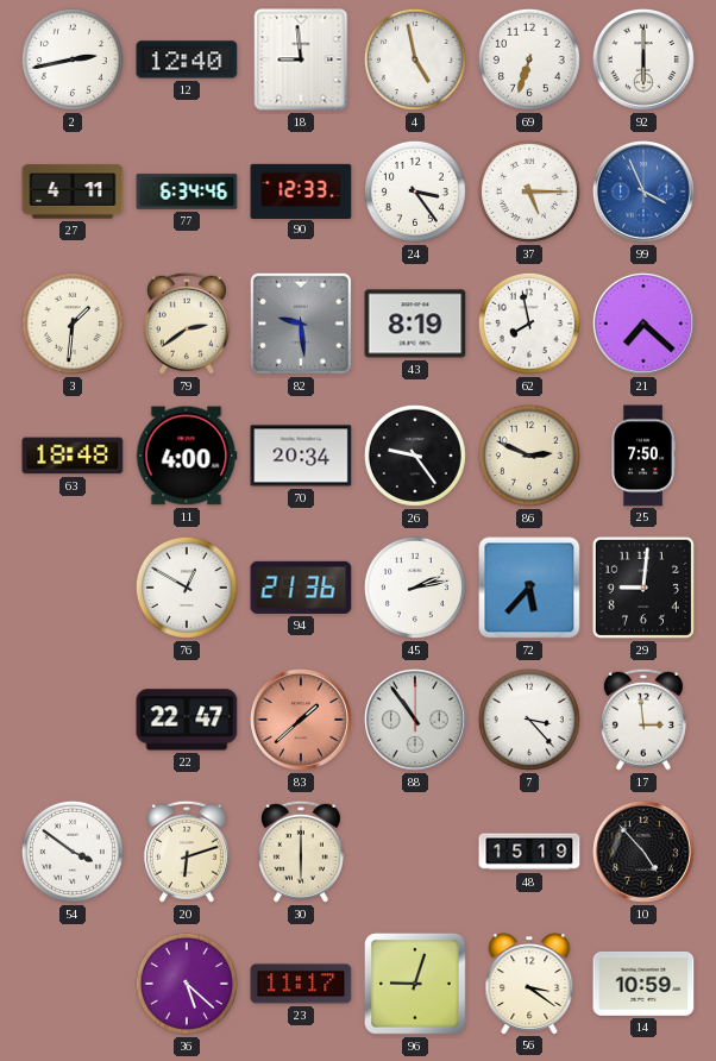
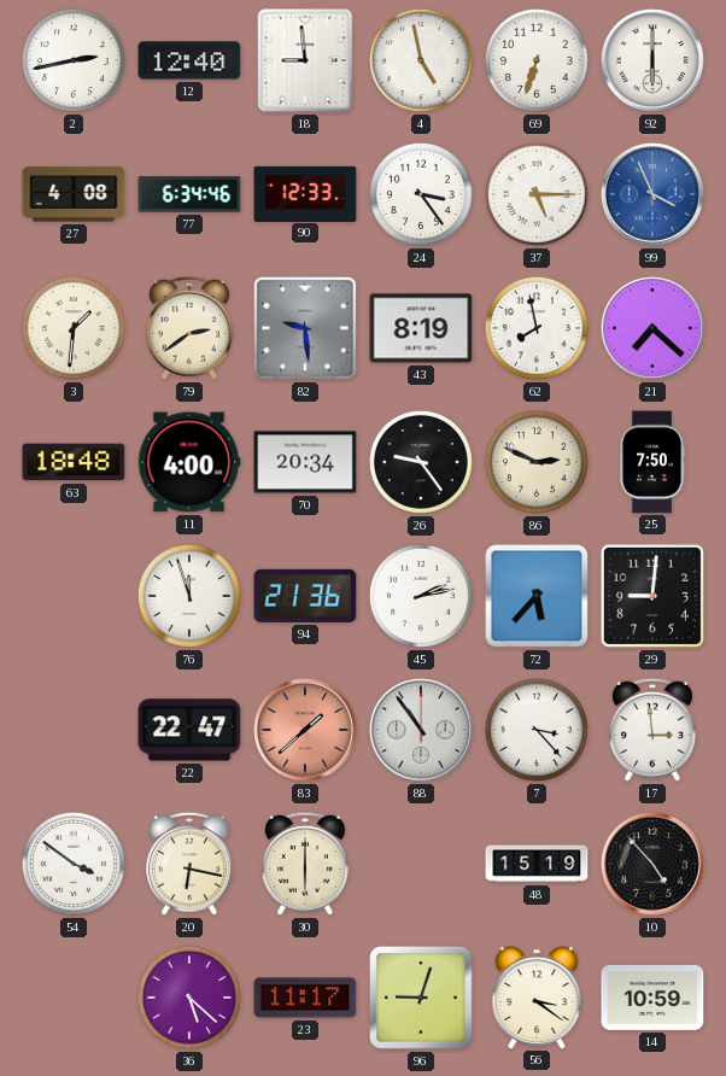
27: 4:11 -> 4:08 (74, 194)
76: 12:50 -> 11:57 (189, 596)
20: 6:12 -> 6:17 (189, 864)
